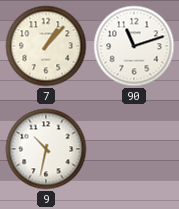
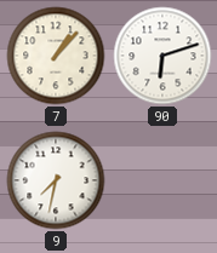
90: 11:12 -> 6:12 (162, 56)
9: 10:32 -> 7:32 (56, 180)
